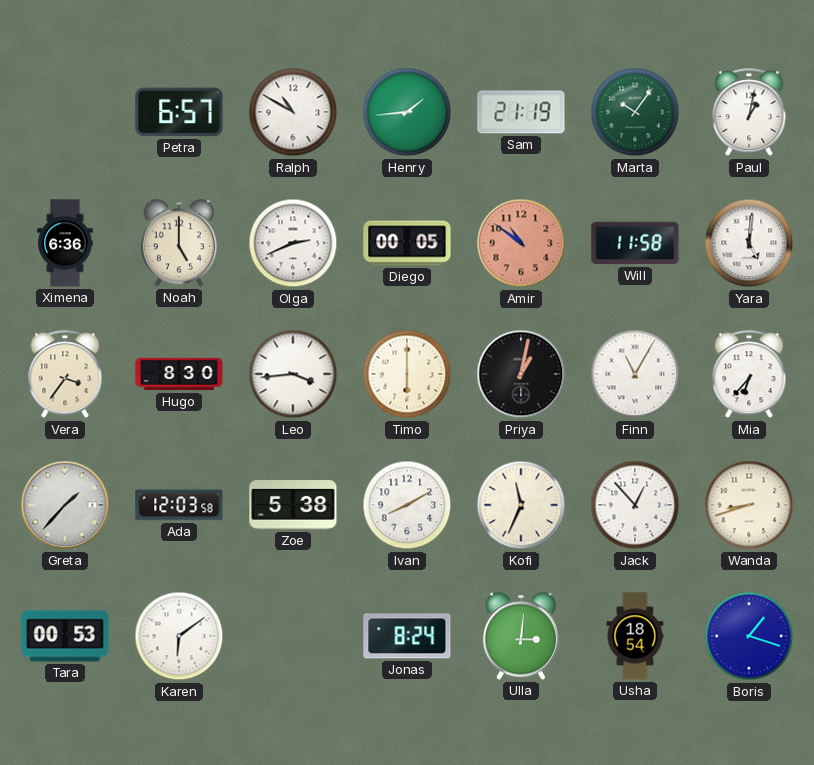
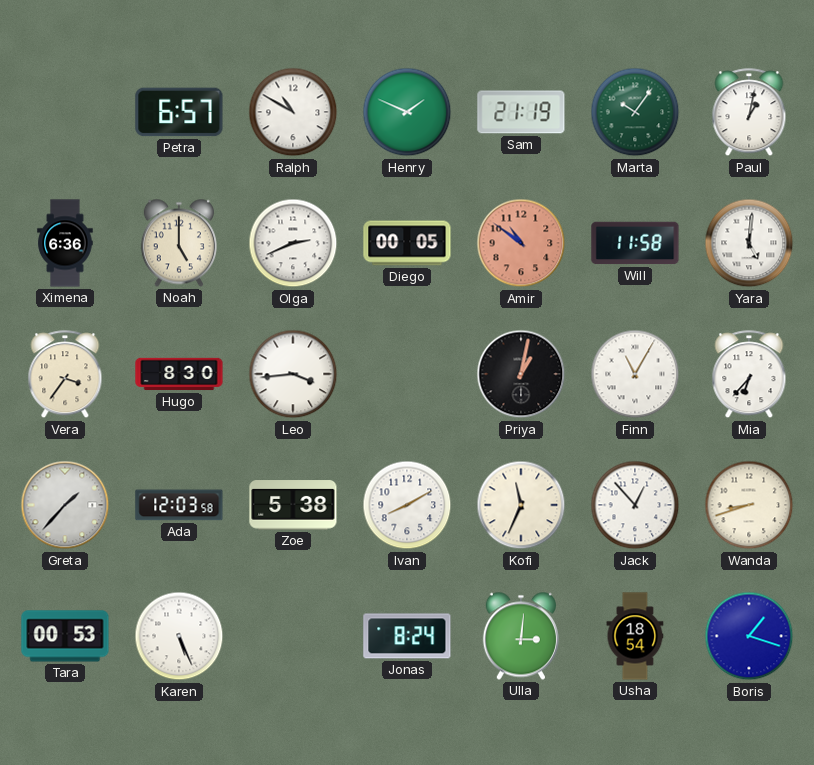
Henry: 1:44 -> 1:49 (407, 112)
Timo: 6:00 -> none (407, 374)
Karen: 6:09 -> 5:26 (179, 636)
